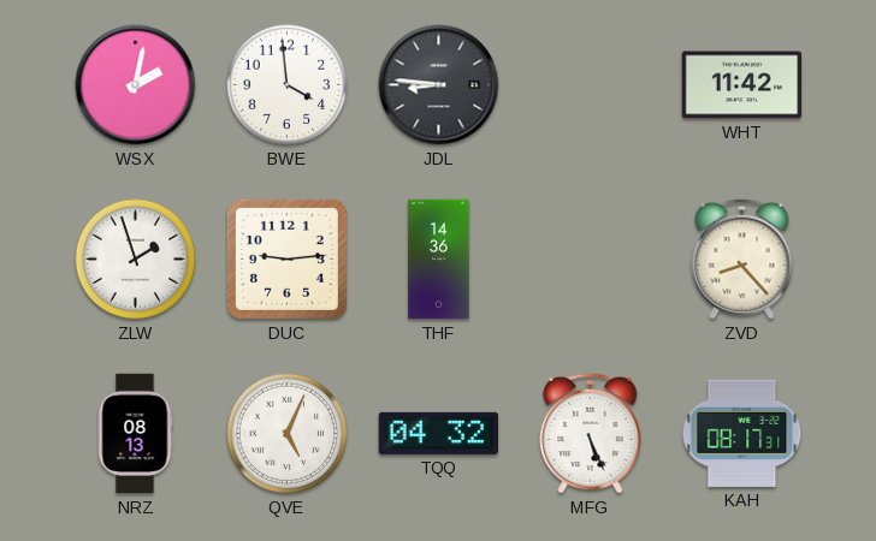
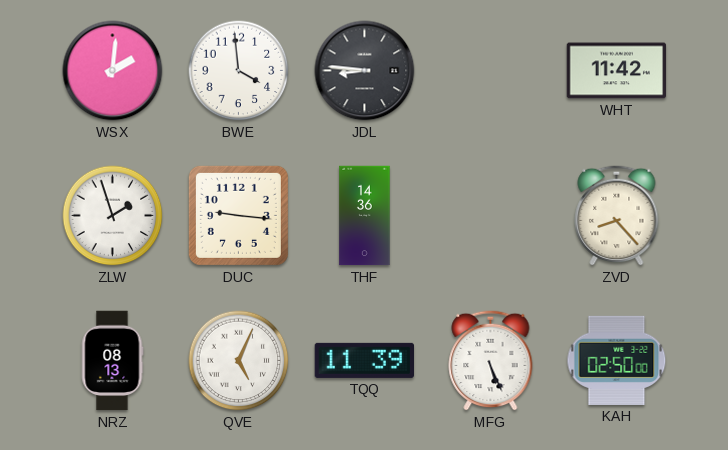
WSX: 2:02 -> 2:01 (113, 71)
DUC: 9:14 -> 9:16 (238, 215)
TQQ: 04:32 -> 11:39 (364, 360)
KAH: 08:17 -> 02:50 (617, 360)
